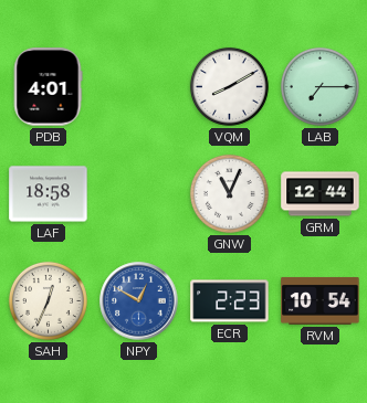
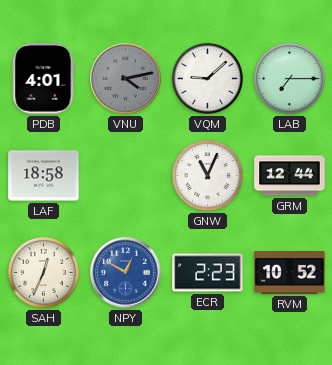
VNU: none -> 4:13 (126, 79)
VQM: 8:10 -> 9:08 (207, 78)
RVM: 10:54 -> 10:52 (290, 272)
